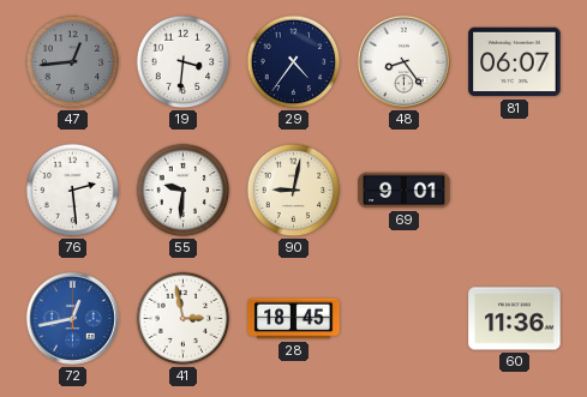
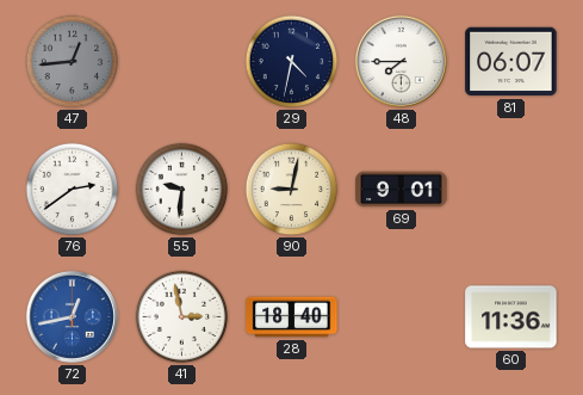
19: 3:31 -> none (184, 62)
29: 4:36 -> 4:32 (292, 62)
48: 8:24 -> 7:45 (401, 61)
76: 2:29 -> 2:39 (73, 190)
28: 18:45 -> 18:40 (292, 317)
